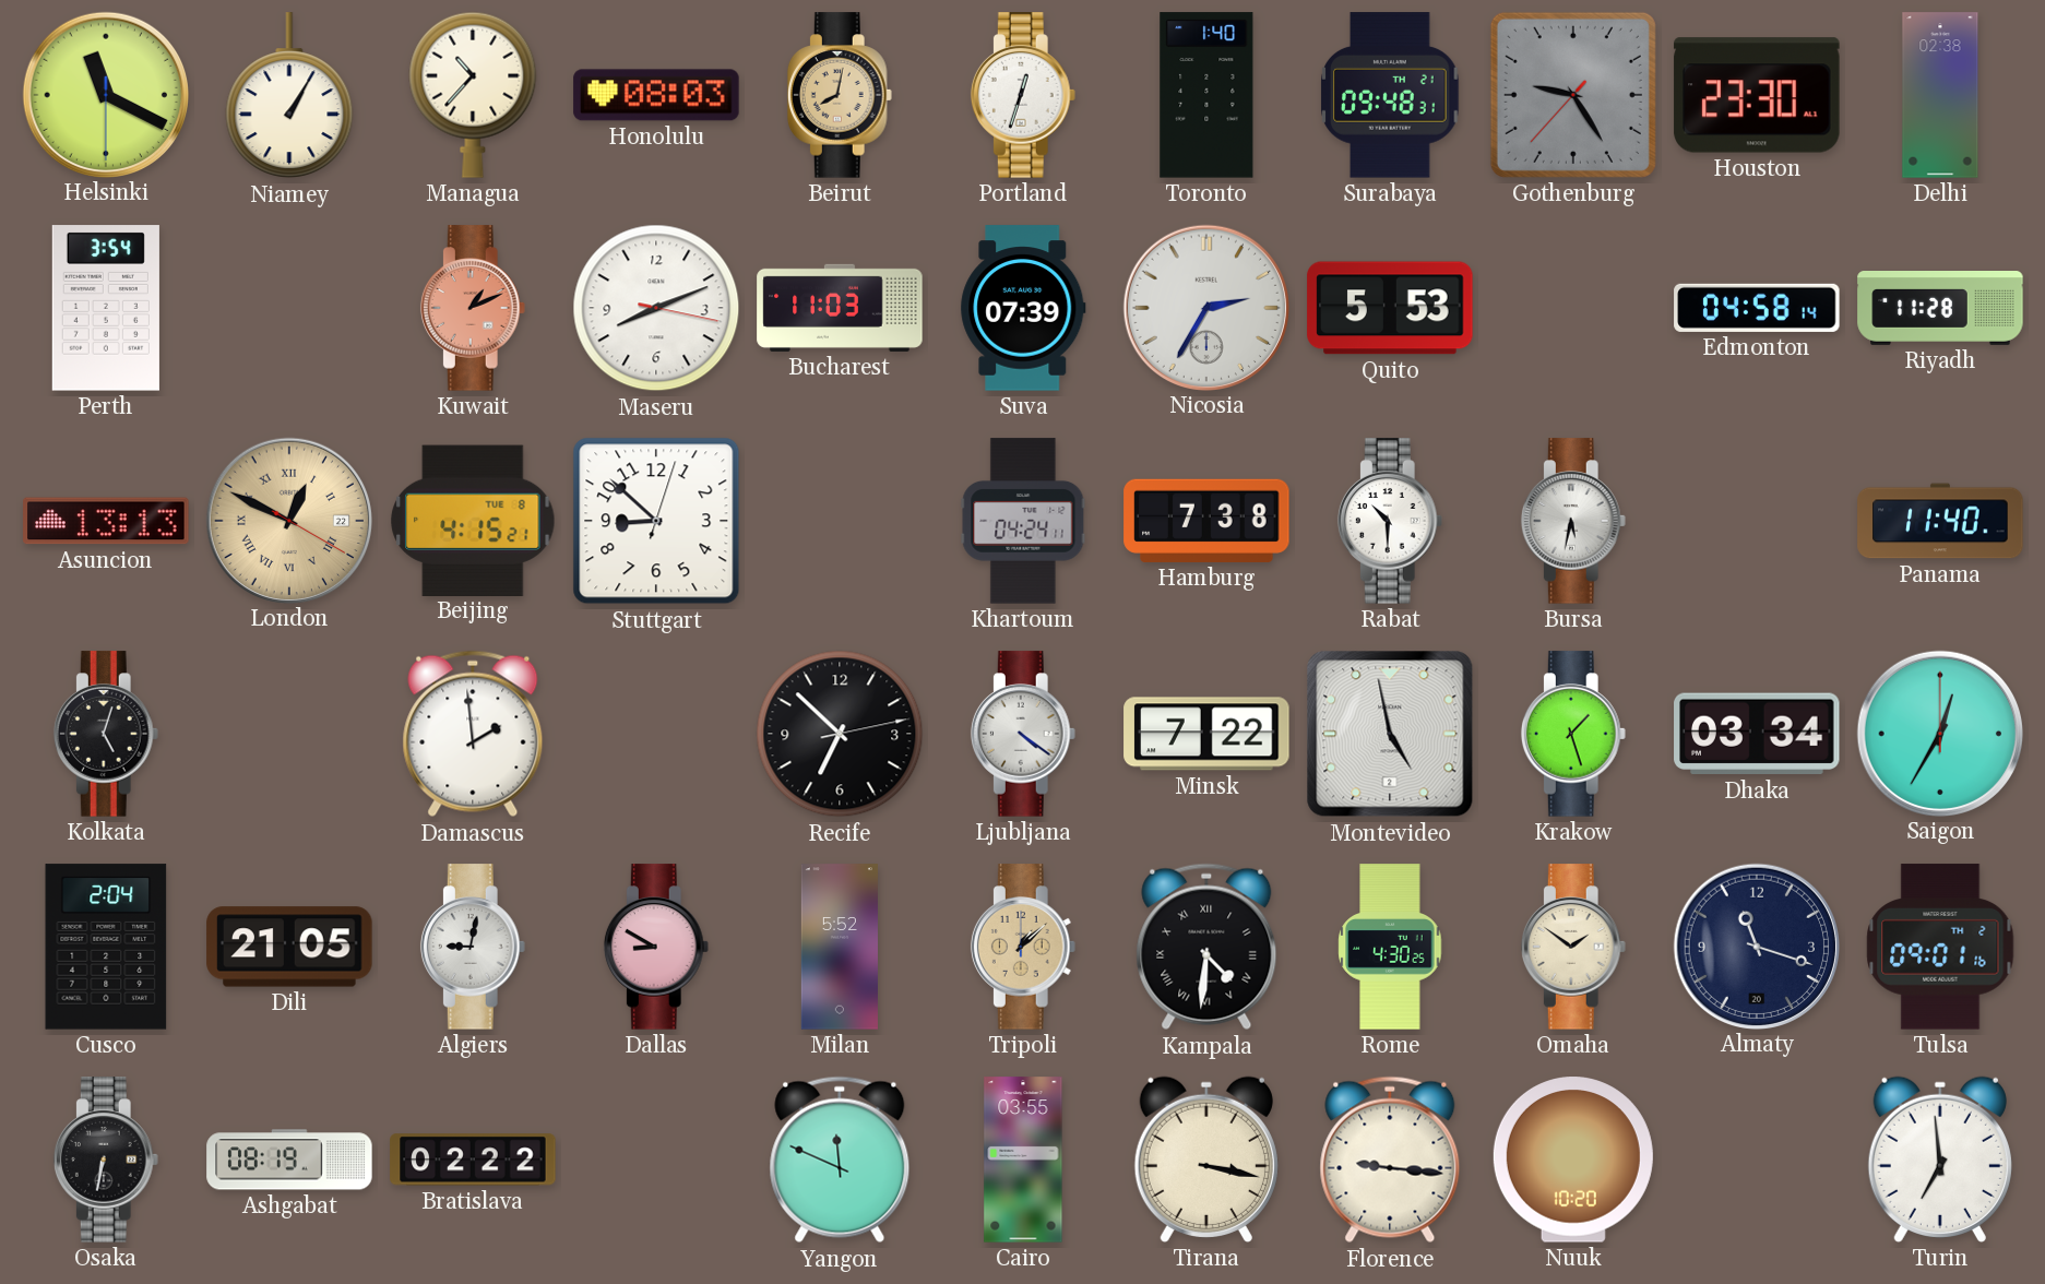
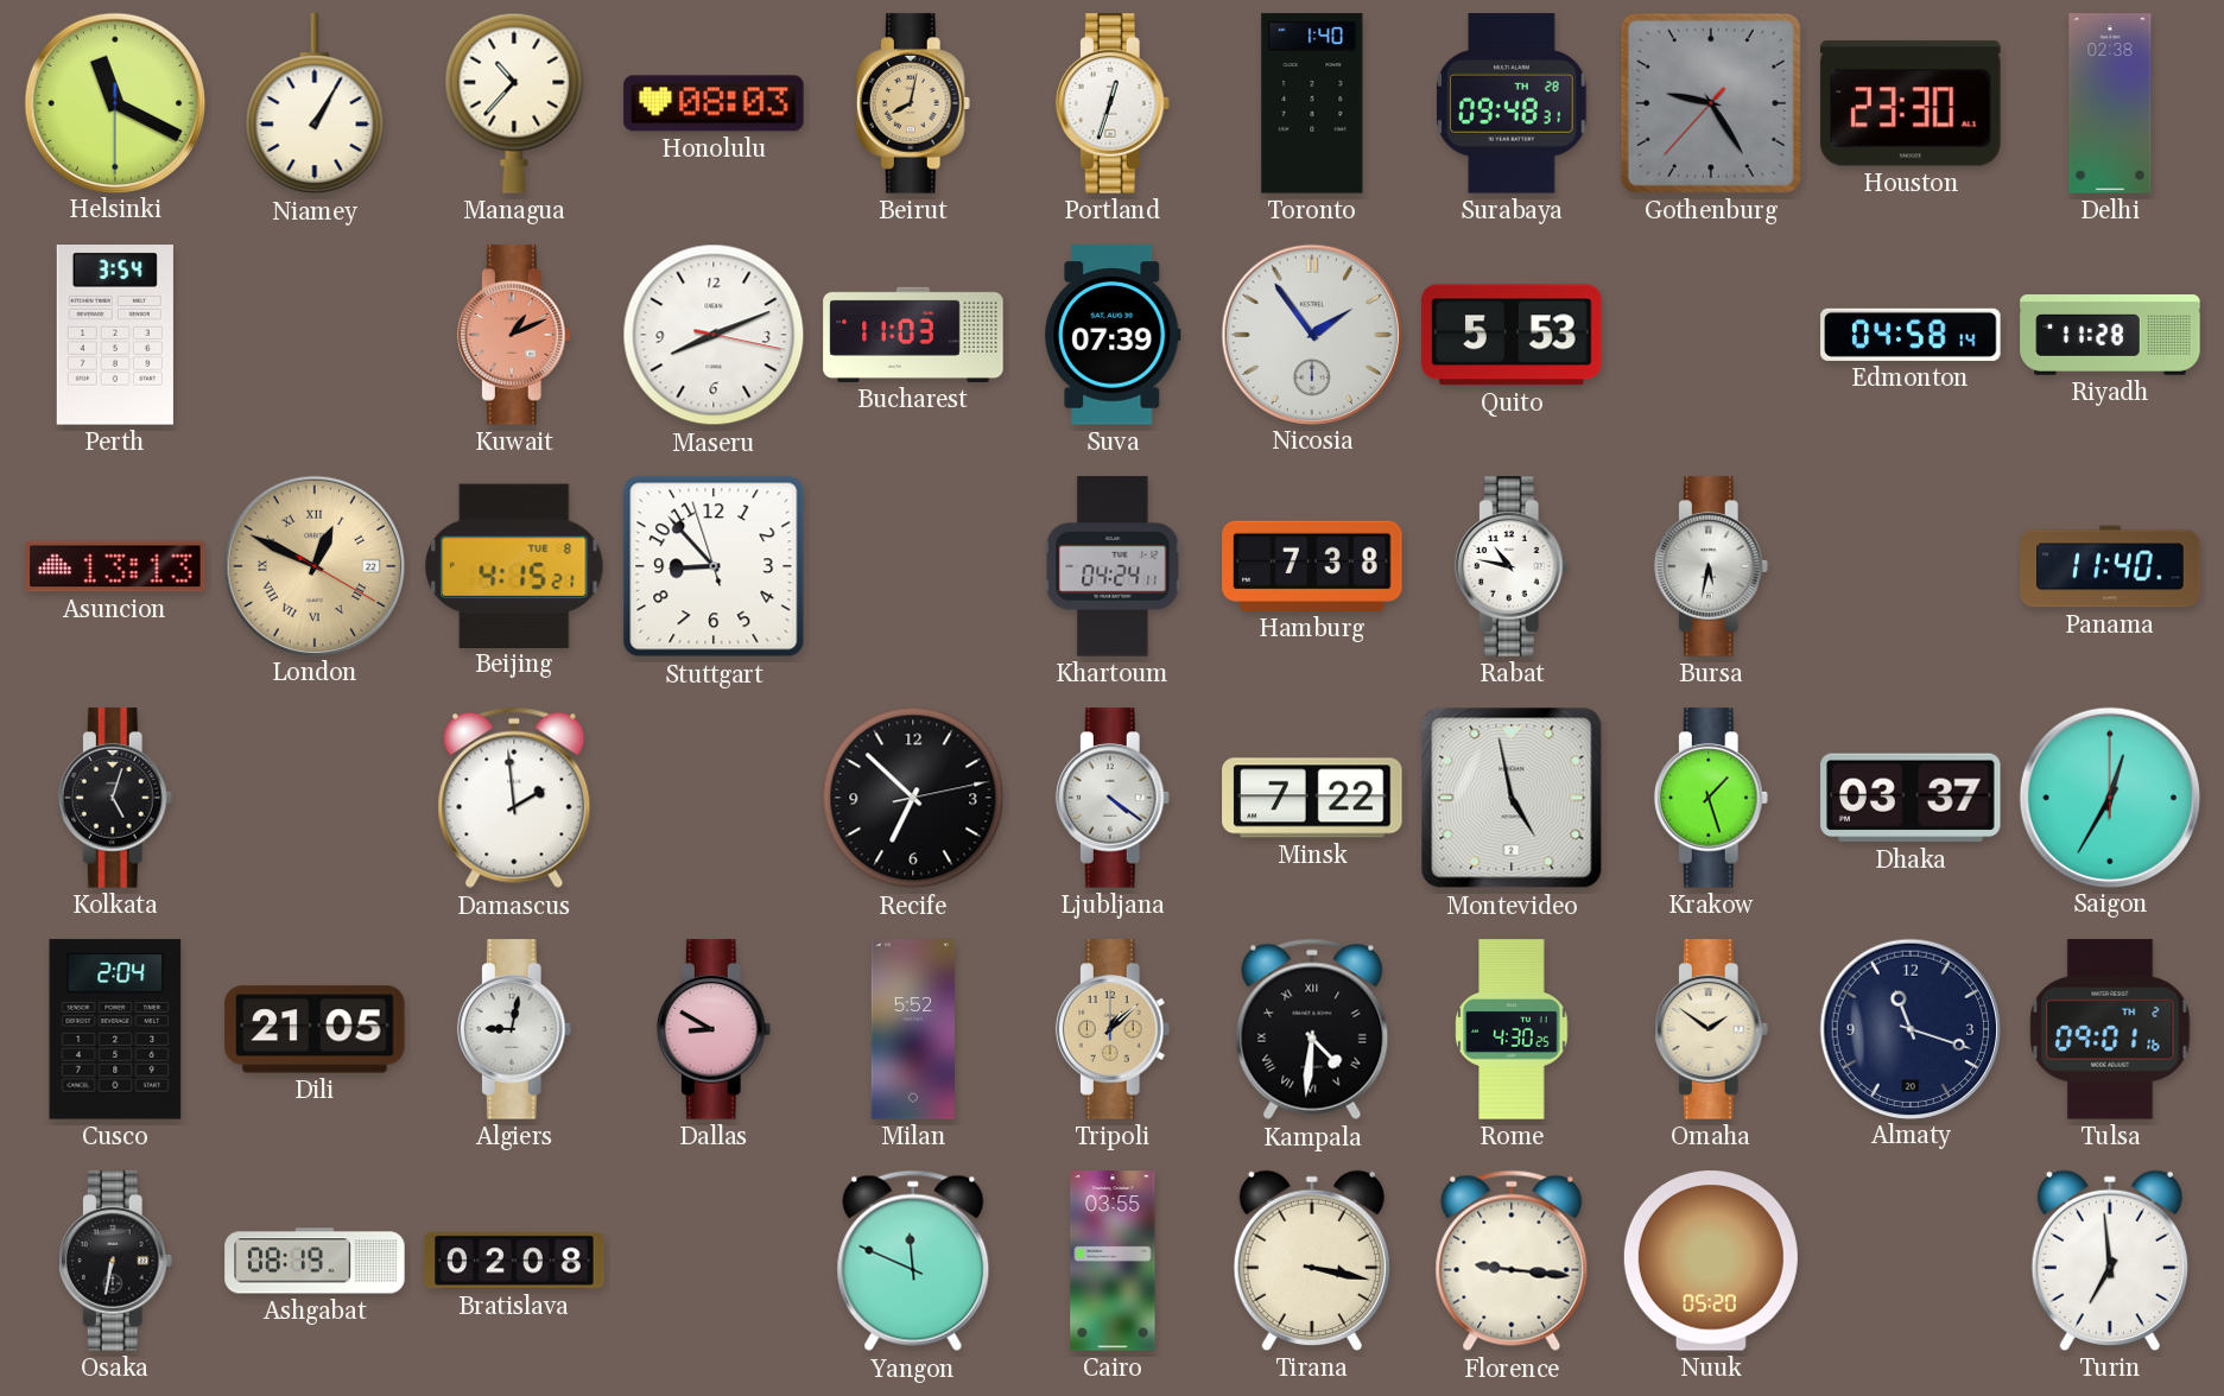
Surabaya date: TH 21 -> TH 28 (1512, 103)
Nicosia: 2:35 -> 1:54 (1311, 334)
Stuttgart: 8:52:03 -> 8:52:57 (714, 566)
Rabat: 10:30 -> 10:47 (1512, 566)
Dhaka: 03:34 -> 03:37 (1911, 798)
Bratislava: 02:22 -> 02:08 (514, 1261)
Nuuk: 10:20 -> 05:20 (1711, 1261)
